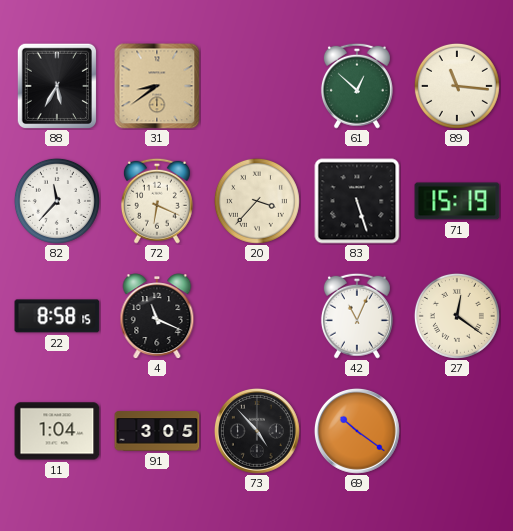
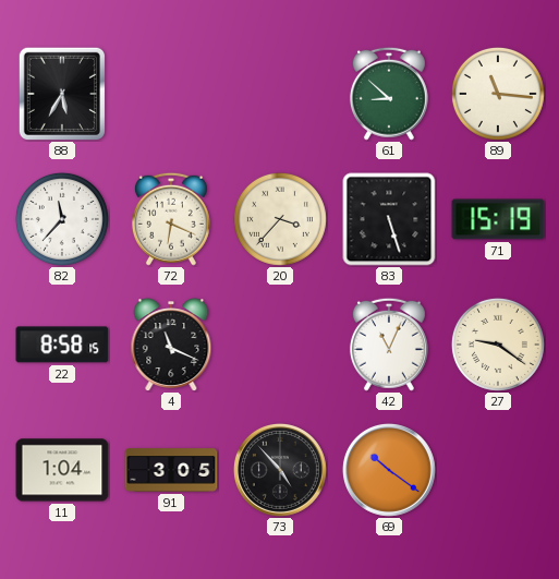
31: 8:39 -> none (157, 86)
61: 12:52 -> 8:52 (389, 94)
27: 12:21 -> 9:21 (498, 345)
